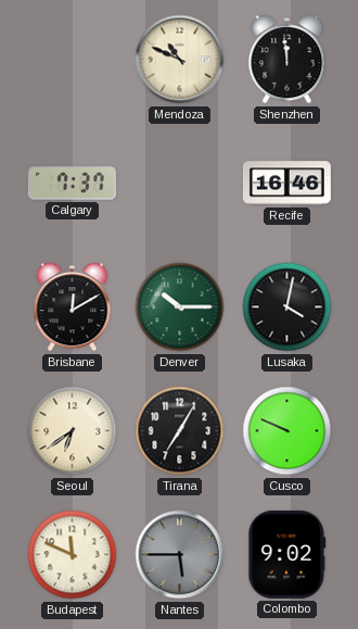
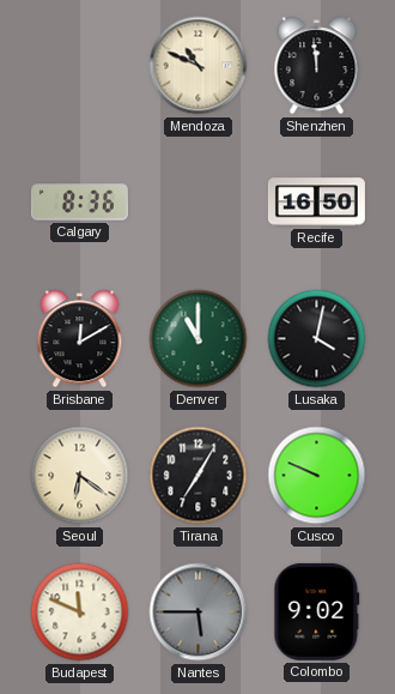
Calgary: 7:37 -> 8:36 (79, 203)
Recife: 16:46 -> 16:50 (316, 203)
Denver: 10:15 -> 11:00 (199, 339)
Seoul: 6:39 -> 6:21 (80, 476)
